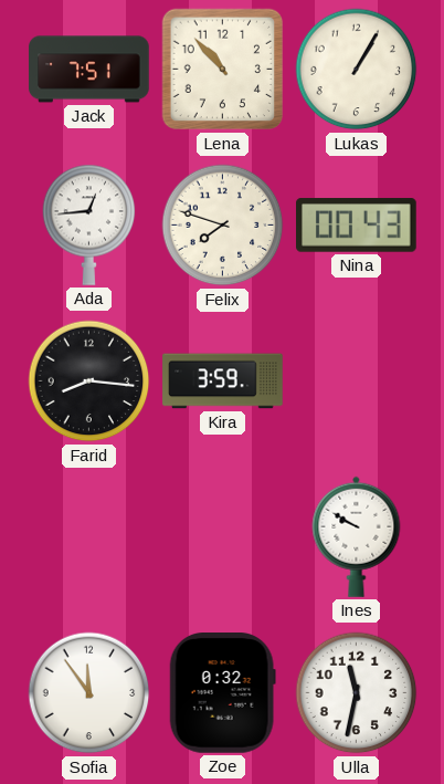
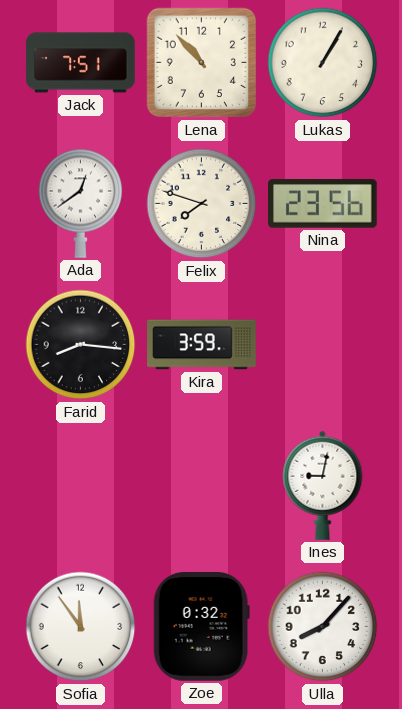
Ada: 12:44 -> 12:39 (81, 203)
Nina: 00:43 -> 23:56 (323, 204)
Ines: 9:50 -> 9:02 (323, 485)
Ulla: 11:32 -> 8:07 (323, 627)
